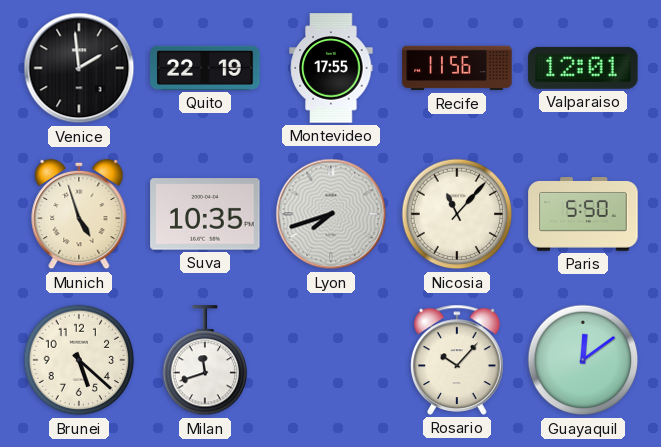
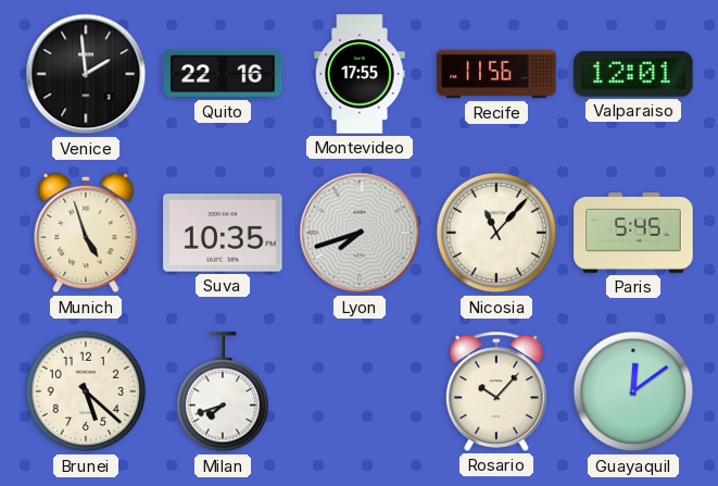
Quito: 22:19 -> 22:16 (223, 74)
Paris: 5:50 -> 5:45 (633, 234)
Milan: 11:42 -> 7:42 (223, 392)
